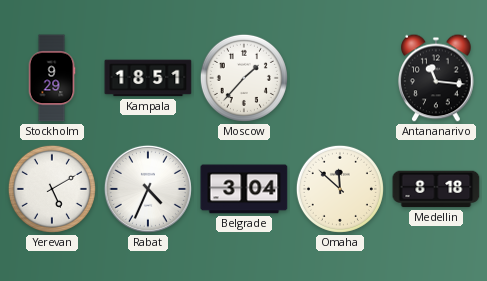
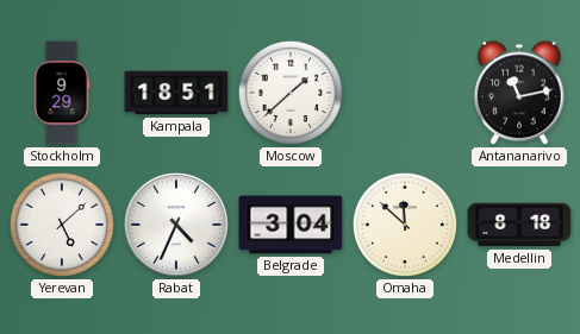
Moscow: 1:37 -> 1:38 (291, 93)
Antananarivo: 11:16 -> 11:13 (519, 93)
Yerevan: 5:10 -> 5:08 (62, 225)
